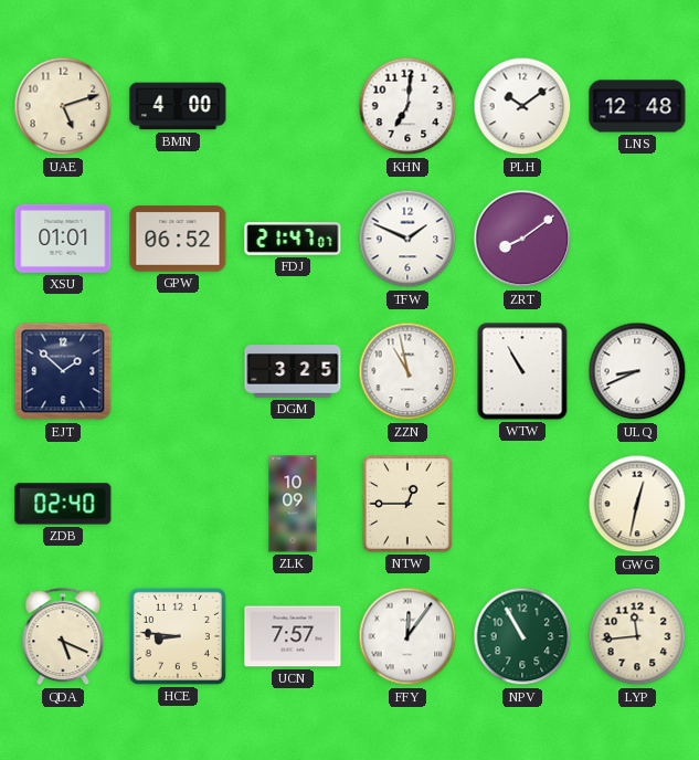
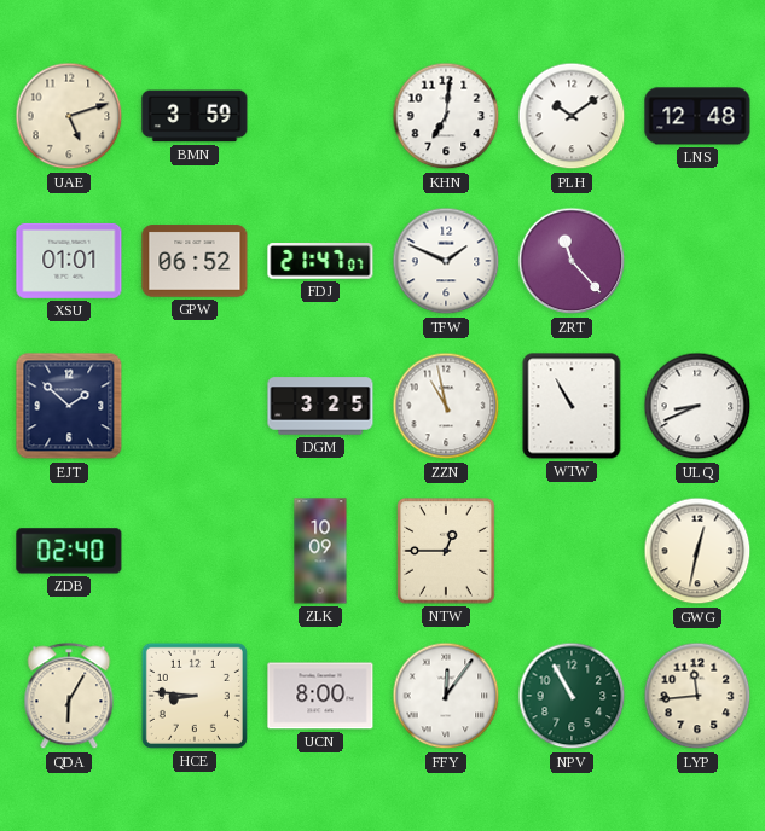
BMN: 4:00 -> 3:59 (195, 116)
ZRT: 8:09 -> 11:23 (572, 261)
QDA: 5:19 -> 6:05 (69, 697)
UCN: 7:57 -> 8:00 (320, 696)
